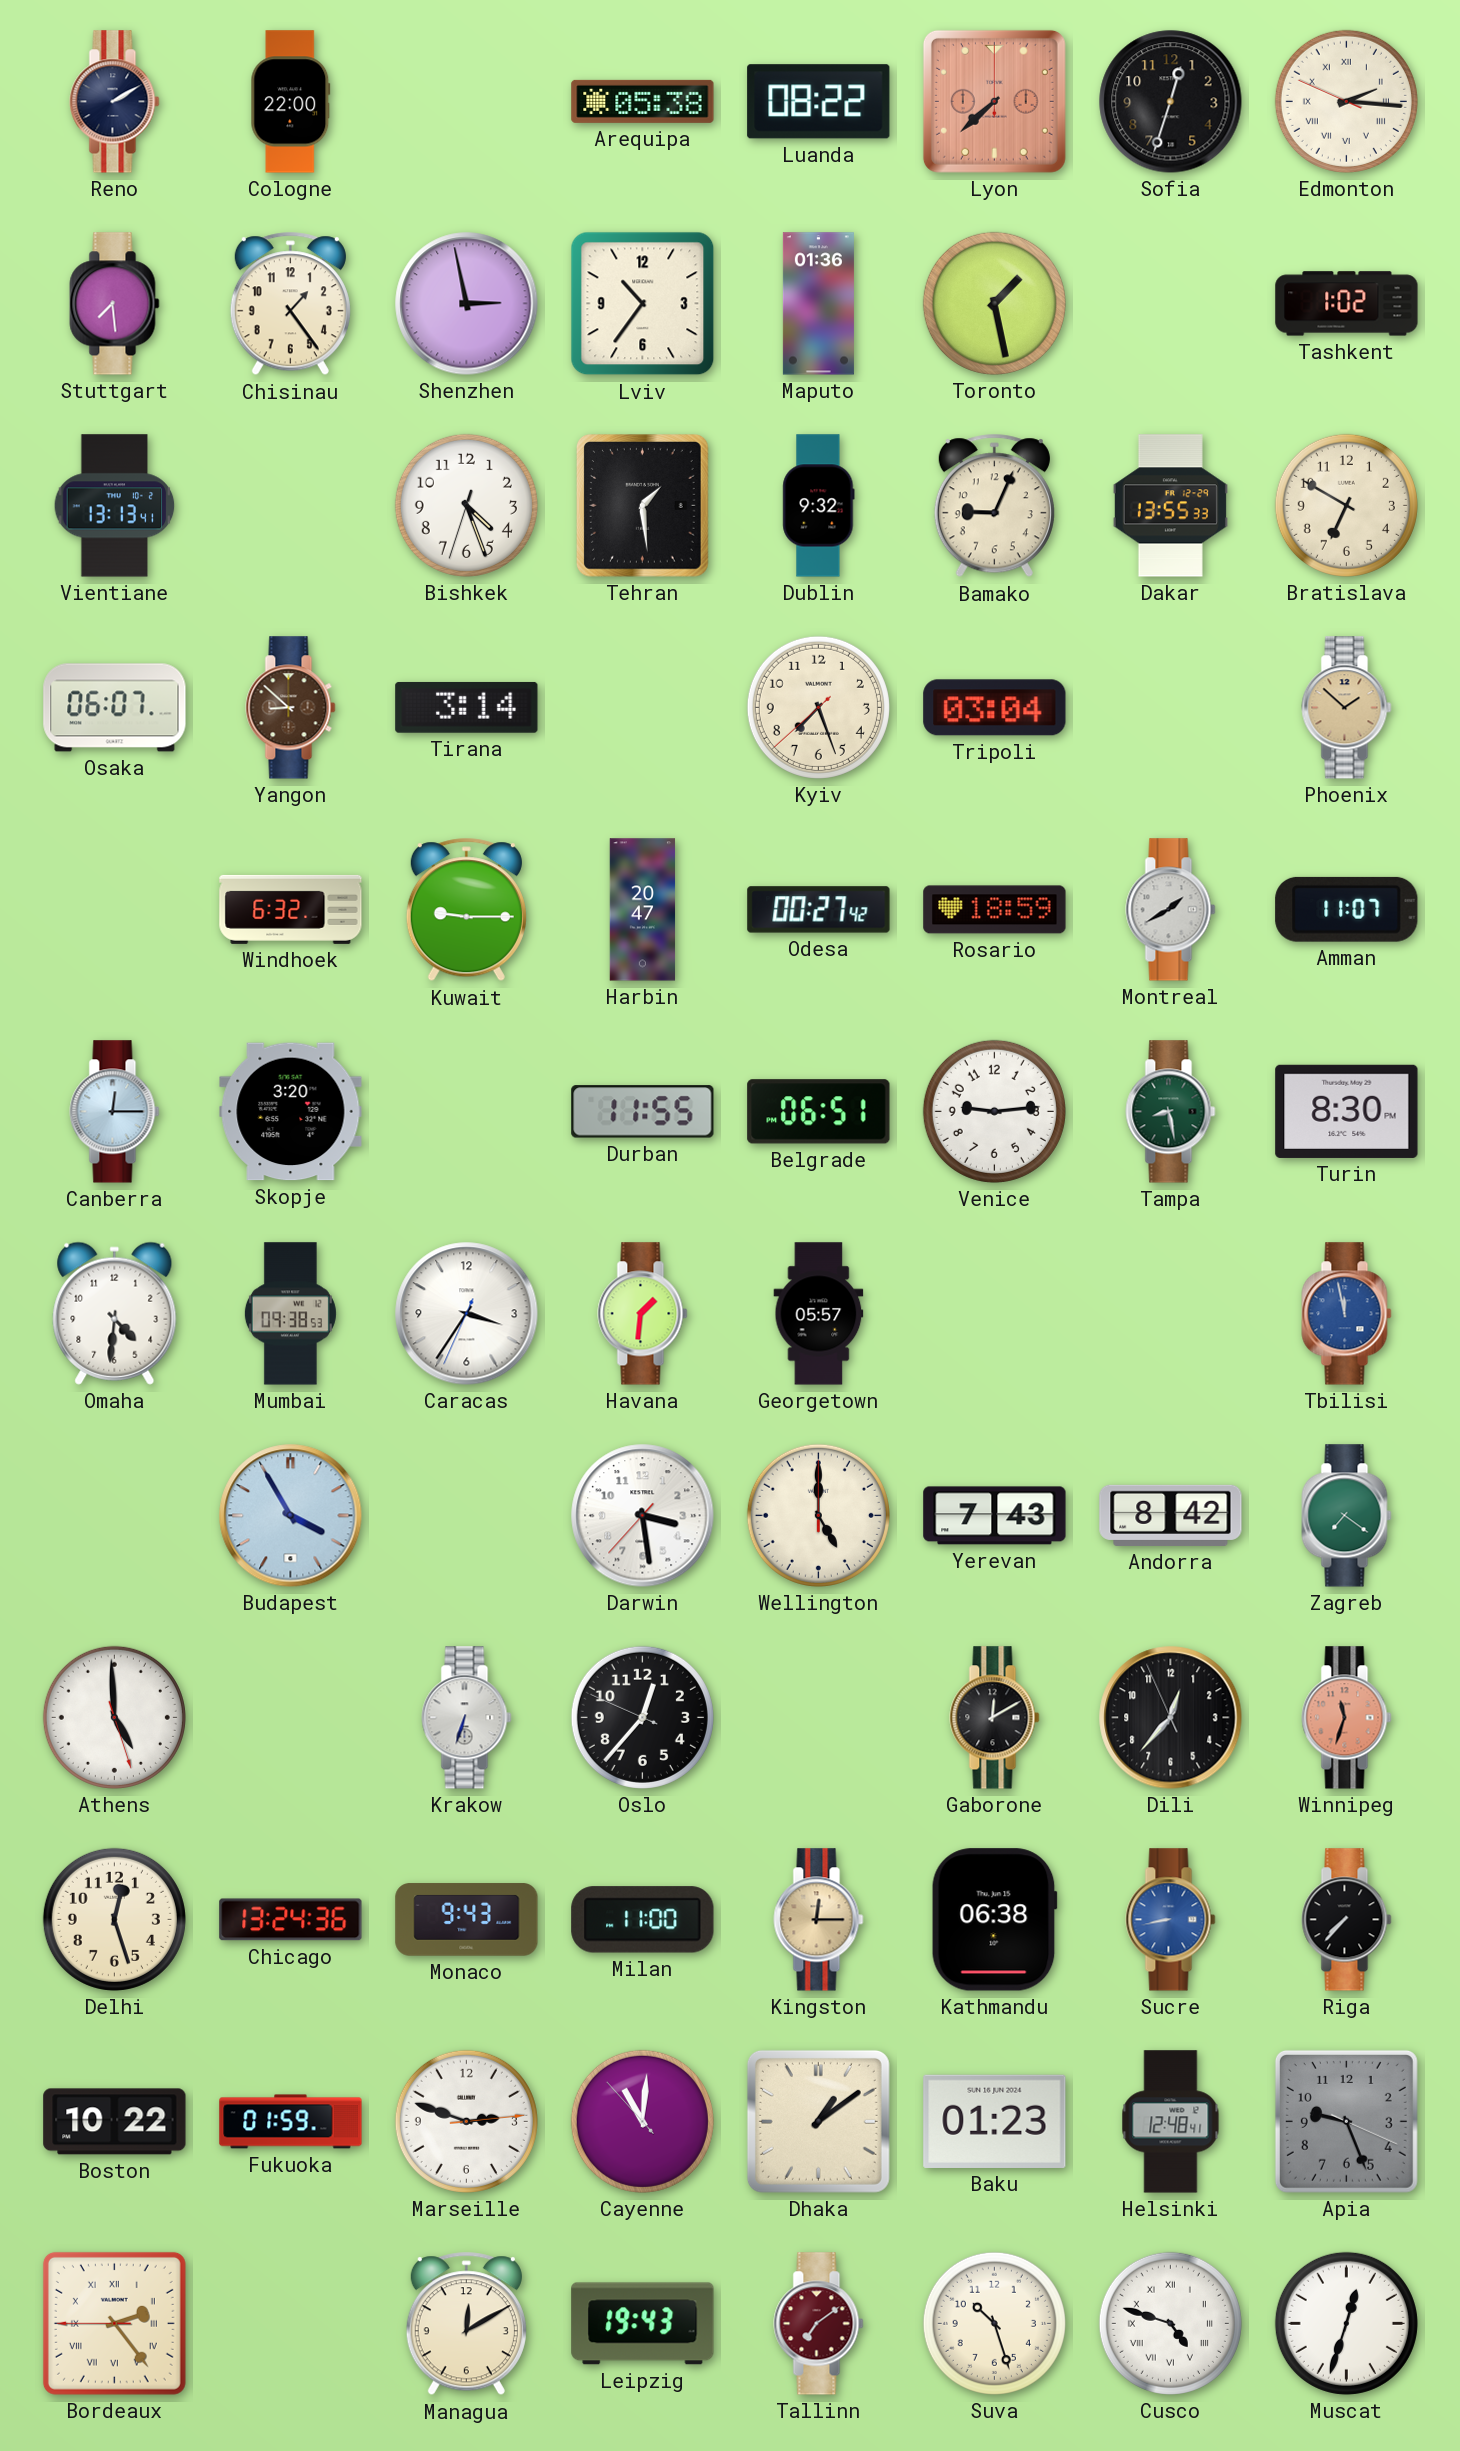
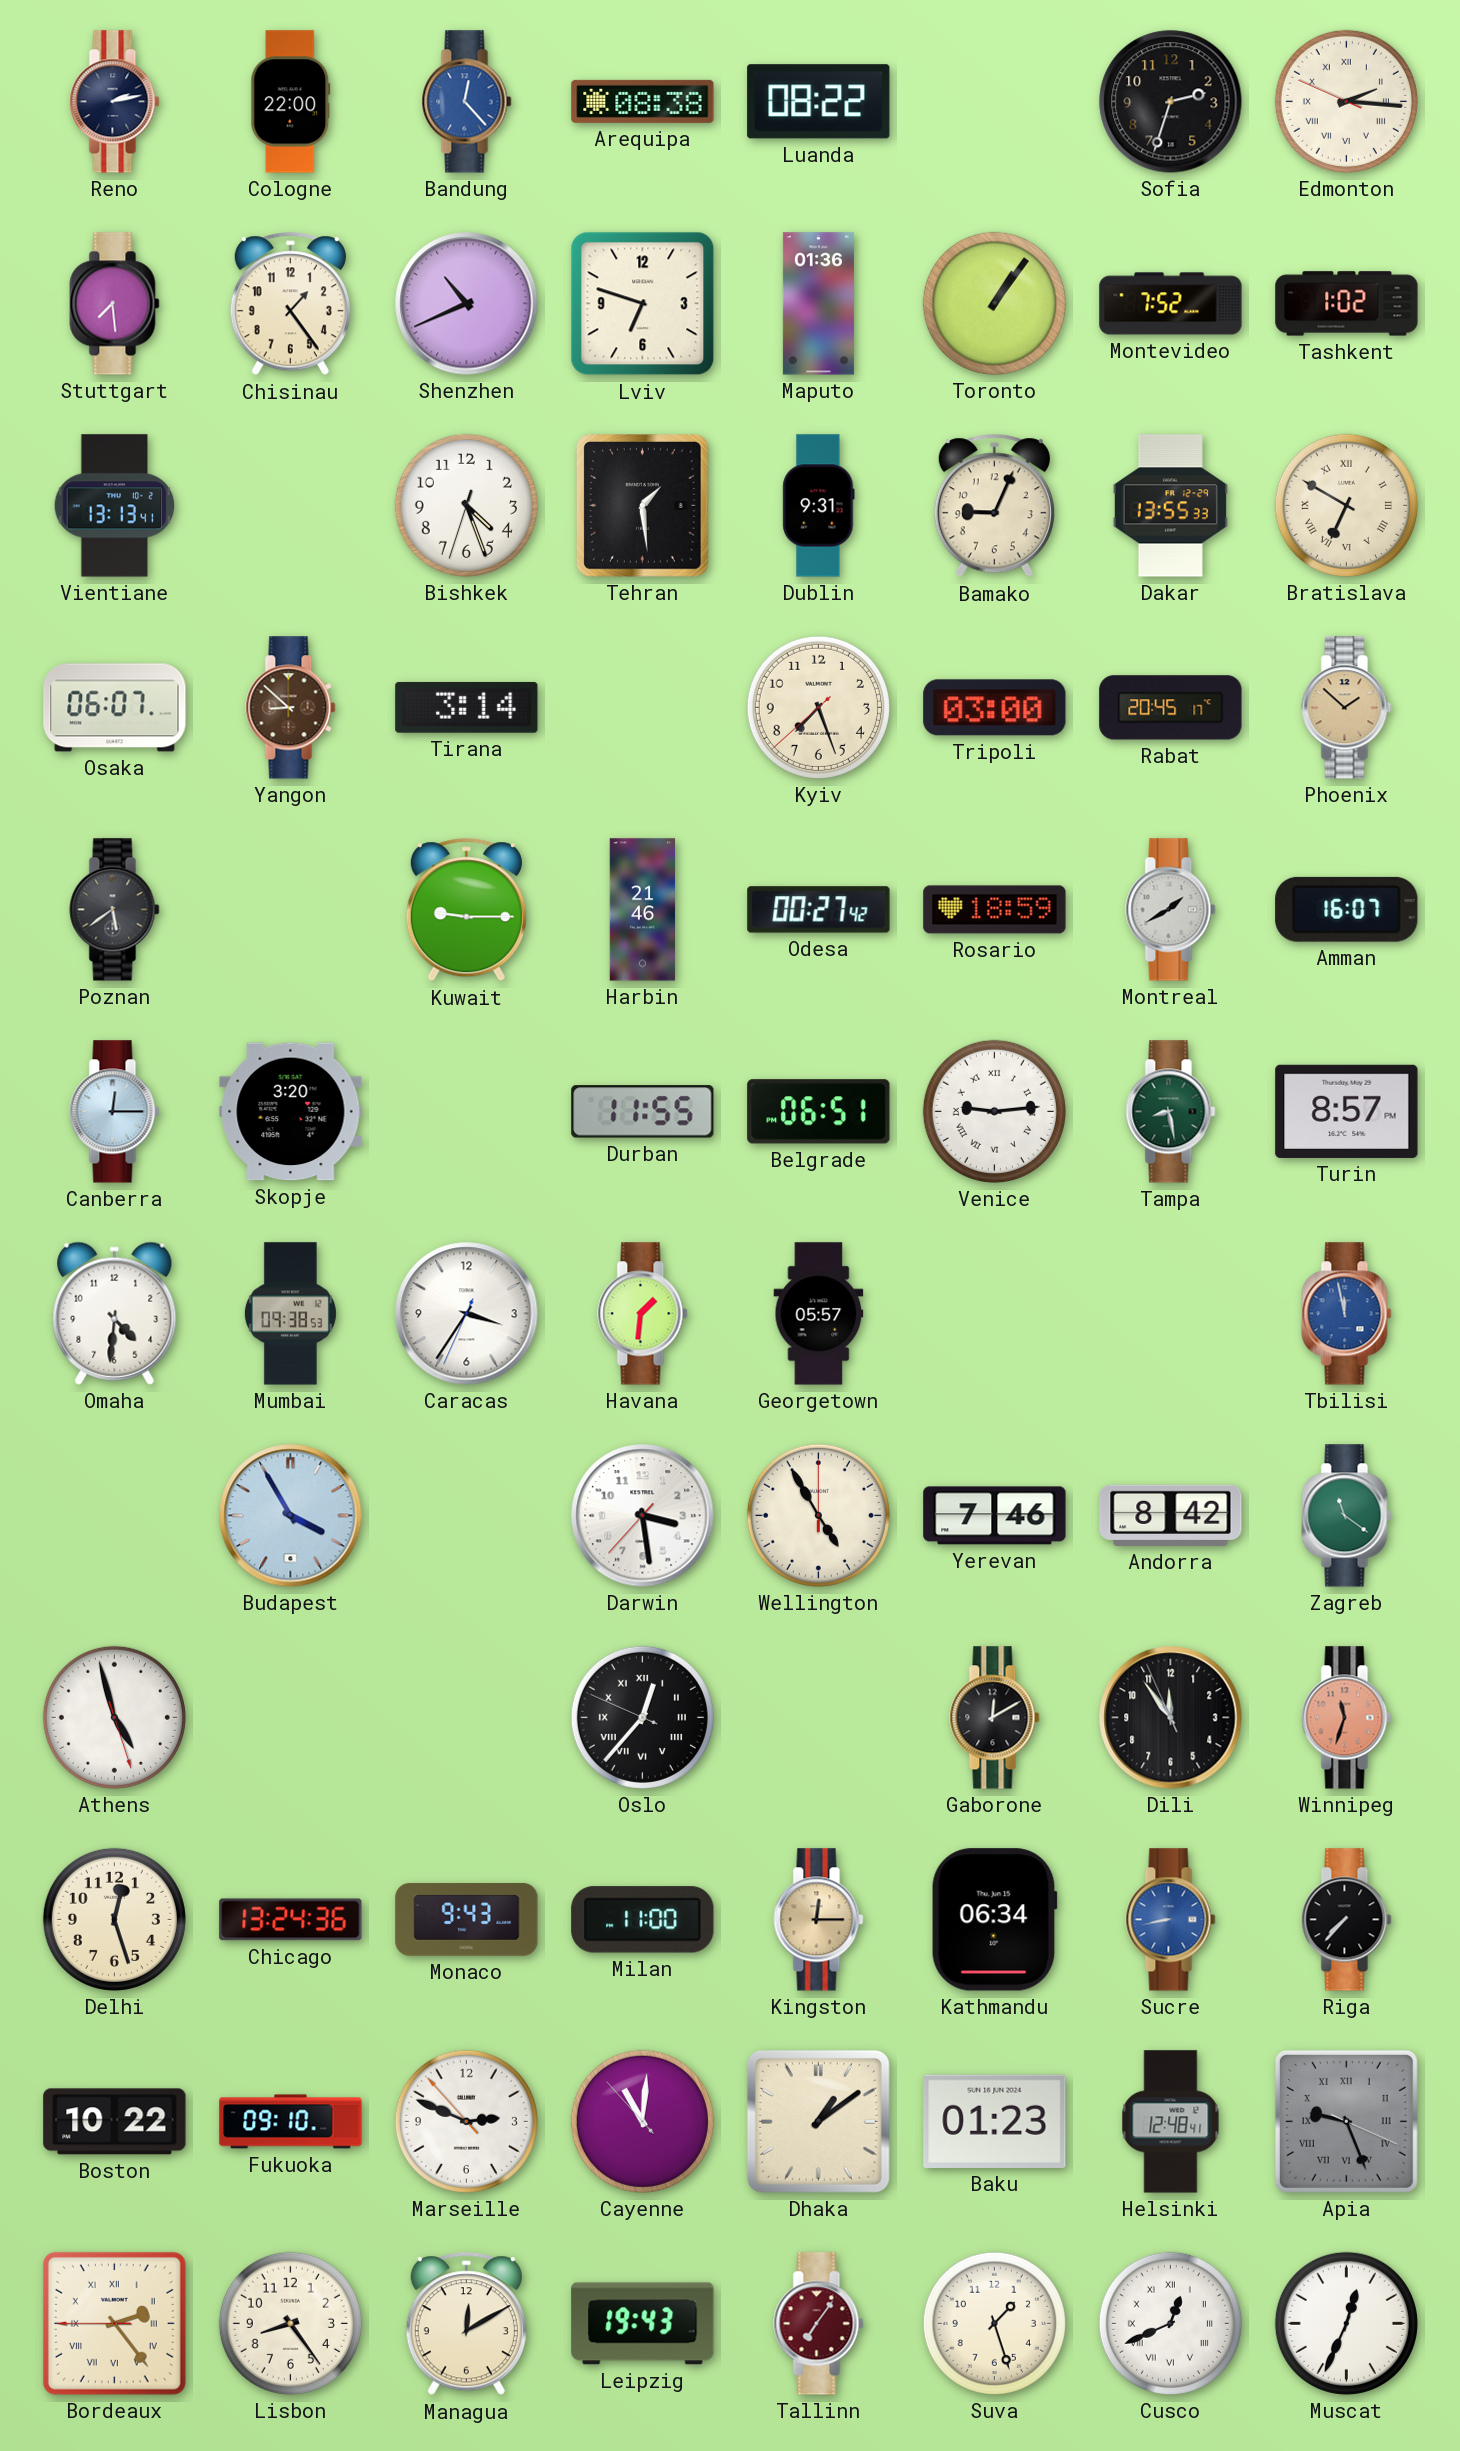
Reno: 2:10 -> 2:13 (115, 102)
Bandung: none -> 12:23 (467, 102)
Arequipa: 05:38 -> 08:38 (643, 101)
Lyon: 7:38 -> none (994, 101)
Sofia: 12:33 -> 2:33 (1171, 102)
Shenzhen: 2:58 -> 10:41 (467, 304)
Lviv: 10:36 -> 6:48 (643, 304)
Toronto: 1:28 -> 1:06 (994, 303)
Montevideo: none -> 7:52 (1171, 304)
Dublin: 9:32 -> 9:31 (819, 506)
Bratislava numerals: Arabic -> Roman (1346, 505)
Tripoli: 03:04 -> 03:00 (995, 708)
Rabat: none -> 20:45 (1171, 708)
Poznan: none -> 5:39 (115, 910)
Windhoek: 6:32 -> none (291, 909)
Harbin: 20:47 -> 21:46 (643, 910)
Amman: 11:07 -> 16:07 (1347, 909)
Venice numerals: Arabic -> Roman (994, 1111)
Turin: 8:30 -> 8:57 (1347, 1111)
Wellington: 5:00 -> 4:55 (818, 1515)
Yerevan: 7:43 -> 7:46 (995, 1516)
Zagreb: 7:21 -> 11:21 (1347, 1516)
Athens: 4:59 -> 4:57 (114, 1717)
Krakow: 6:33 -> none (467, 1718)
Oslo numerals: Arabic -> Roman (642, 1717)
Dili: 12:36 -> 11:53 (1171, 1718)
Kathmandu: 06:38 -> 06:34 (994, 1920)
Fukuoka: 01:59 -> 09:10 (291, 2122)
Marseille: 2:48:14 -> 2:48:53 (466, 2121)
Apia numerals: Arabic -> Roman (1346, 2121)
Lisbon: none -> 8:24 (290, 2323)
Tallinn: 7:09 -> 7:06 (819, 2324)
Suva: 10:27 -> 1:27 (994, 2323)
Cusco: 4:48 -> 12:41 (1170, 2323)
Muscat: 12:33 -> 12:34 (1346, 2323)
